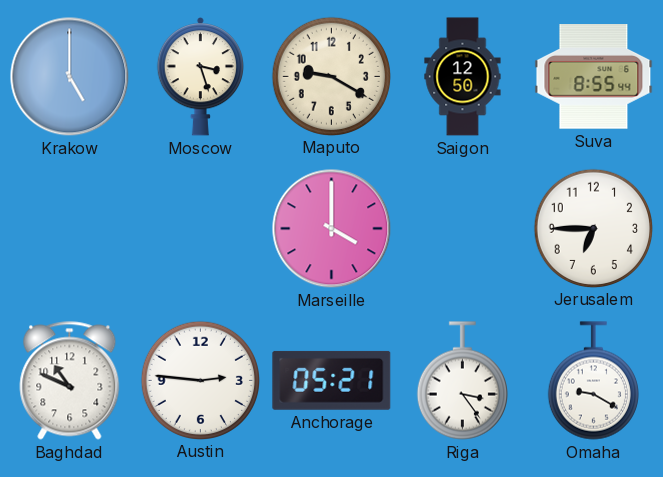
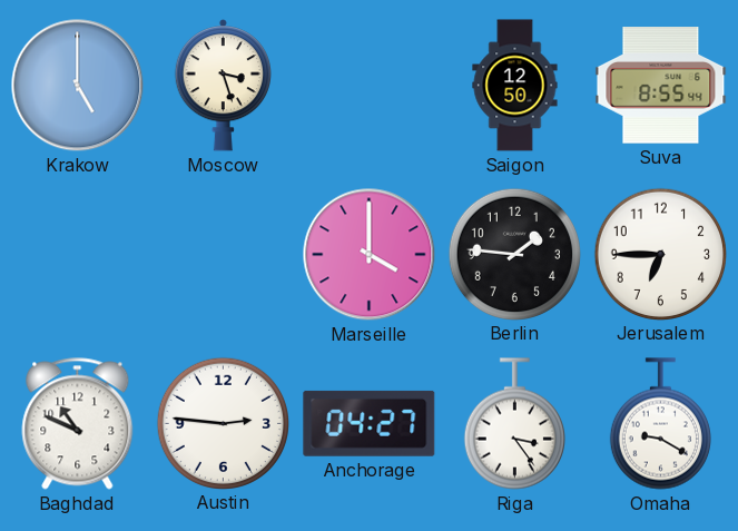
Maputo: 9:20 -> none (331, 76)
Berlin: none -> 1:46 (514, 254)
Anchorage: 05:21 -> 04:27 (370, 423)
